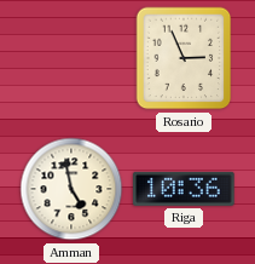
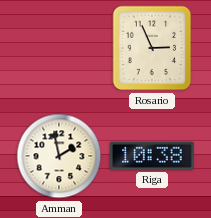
Amman: 4:58 -> 1:58 (59, 156)
Riga: 10:36 -> 10:38 (152, 156)
